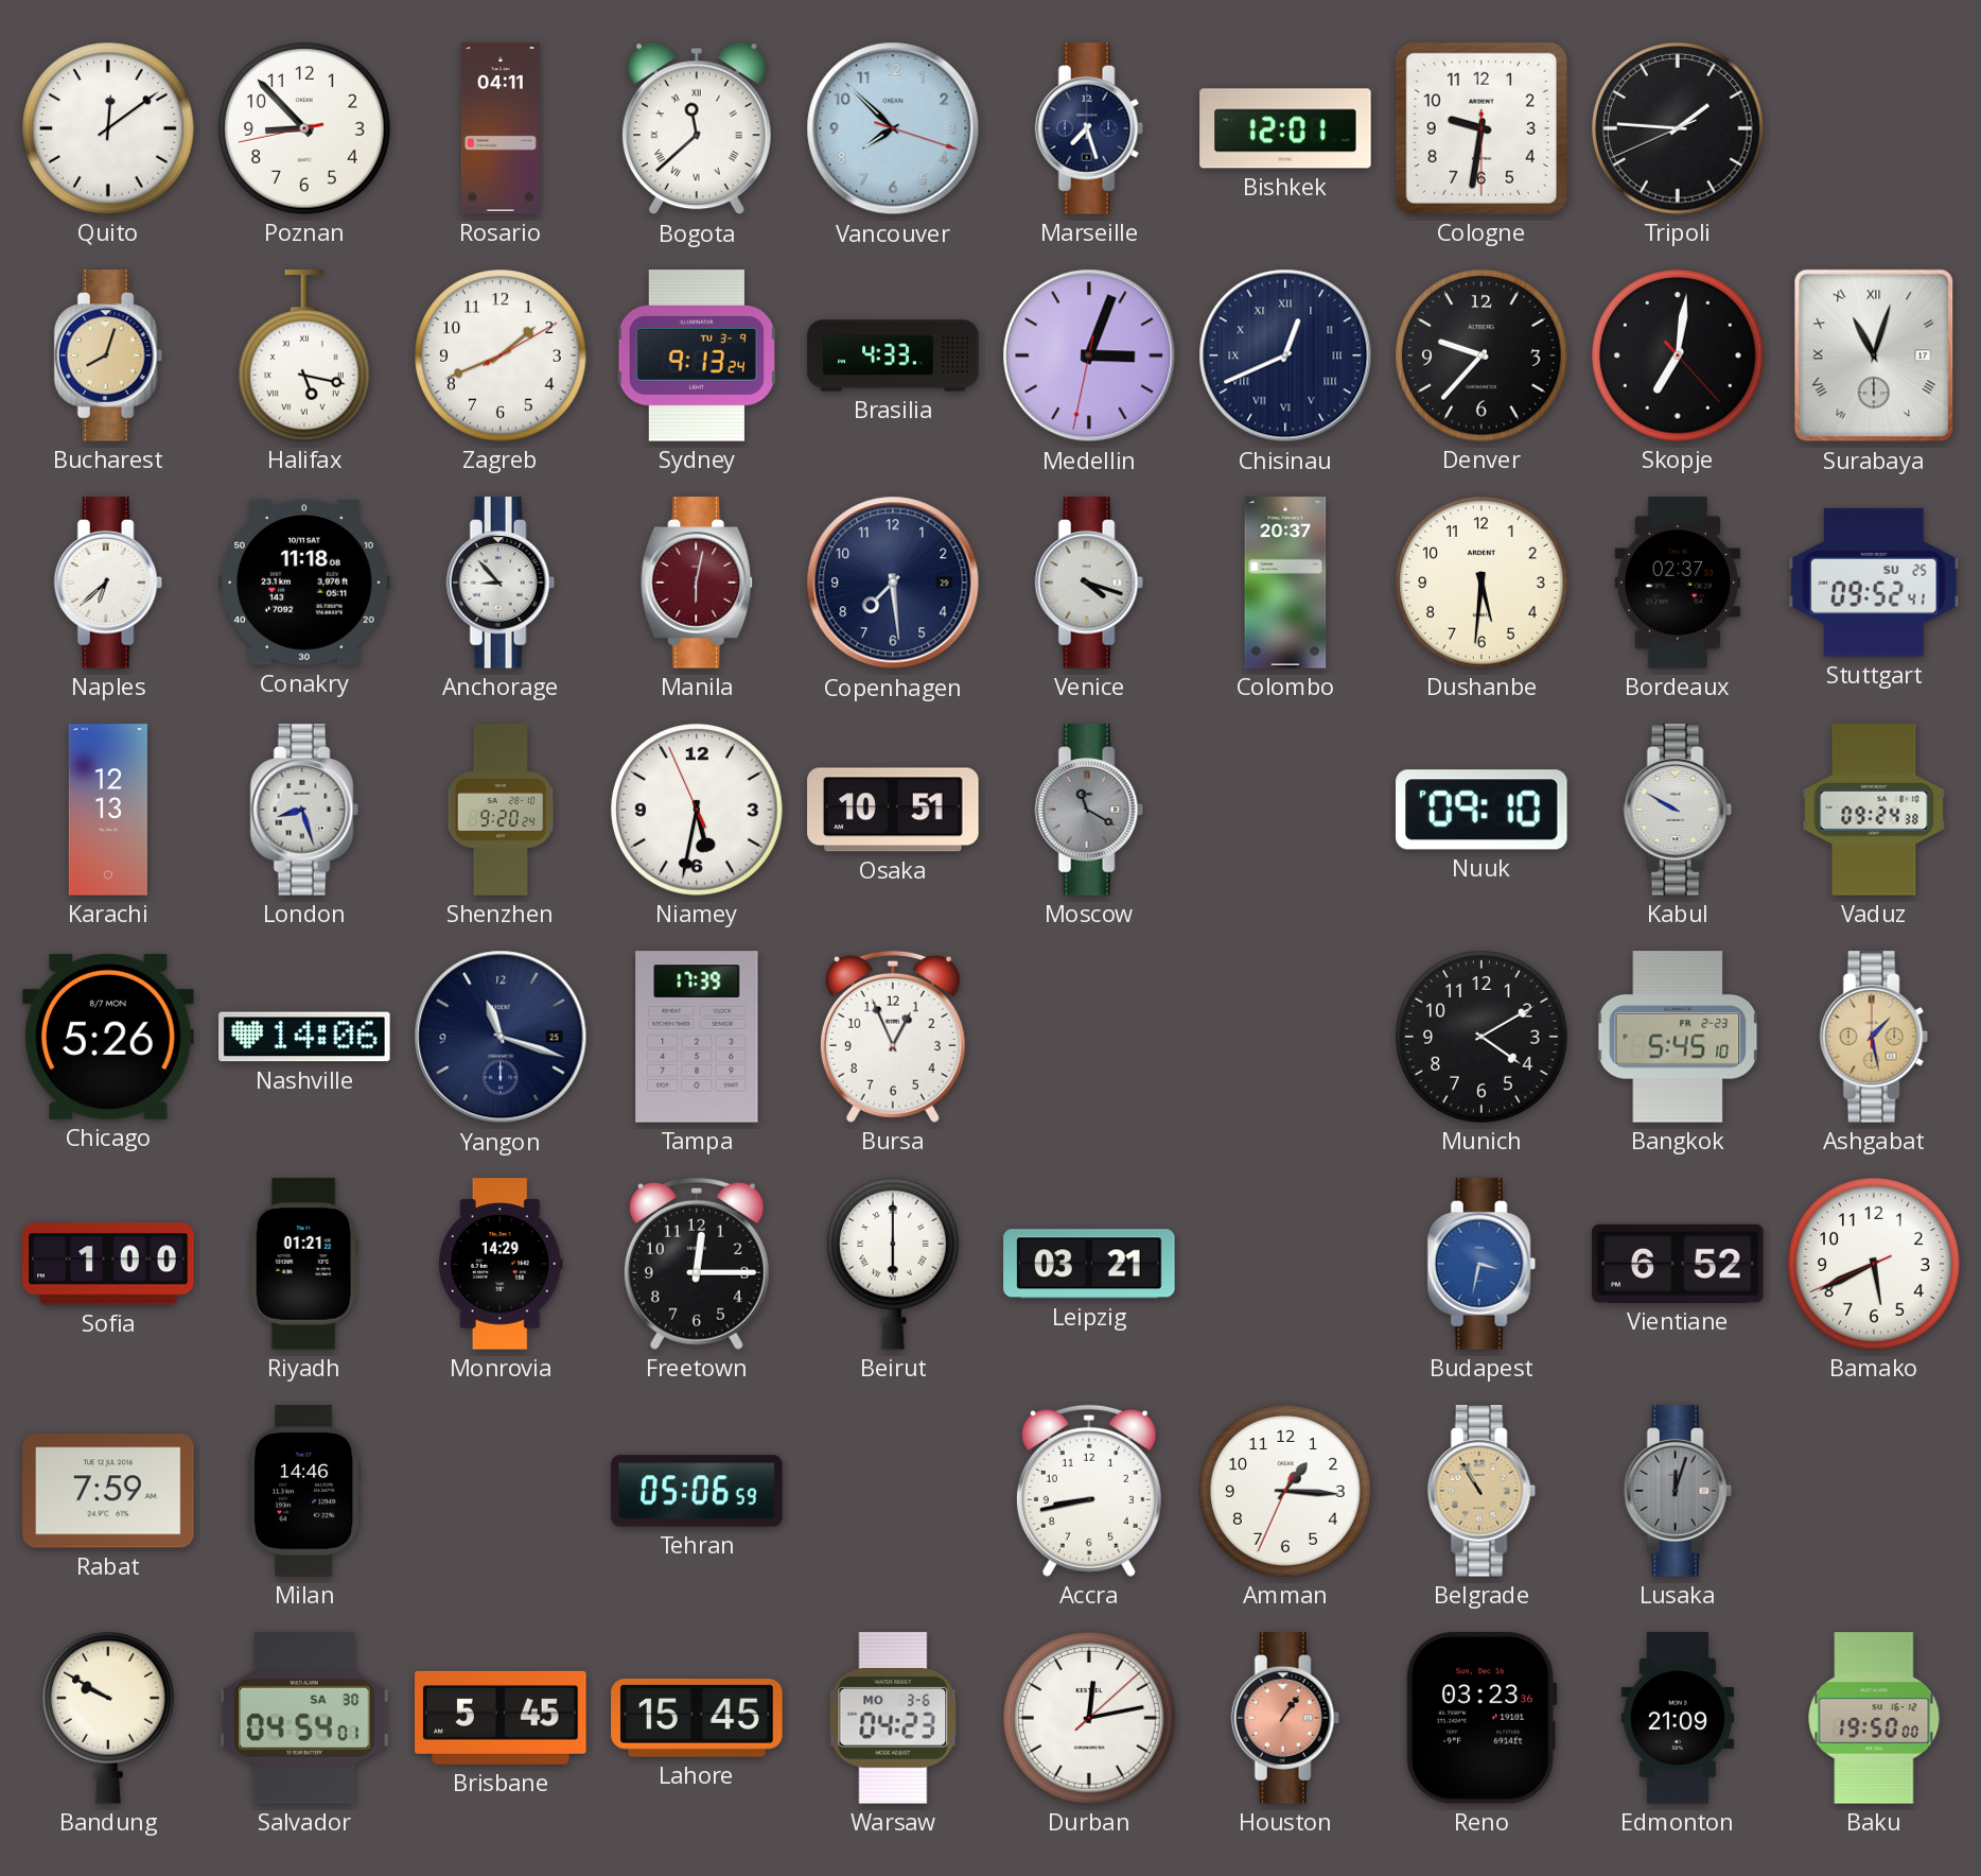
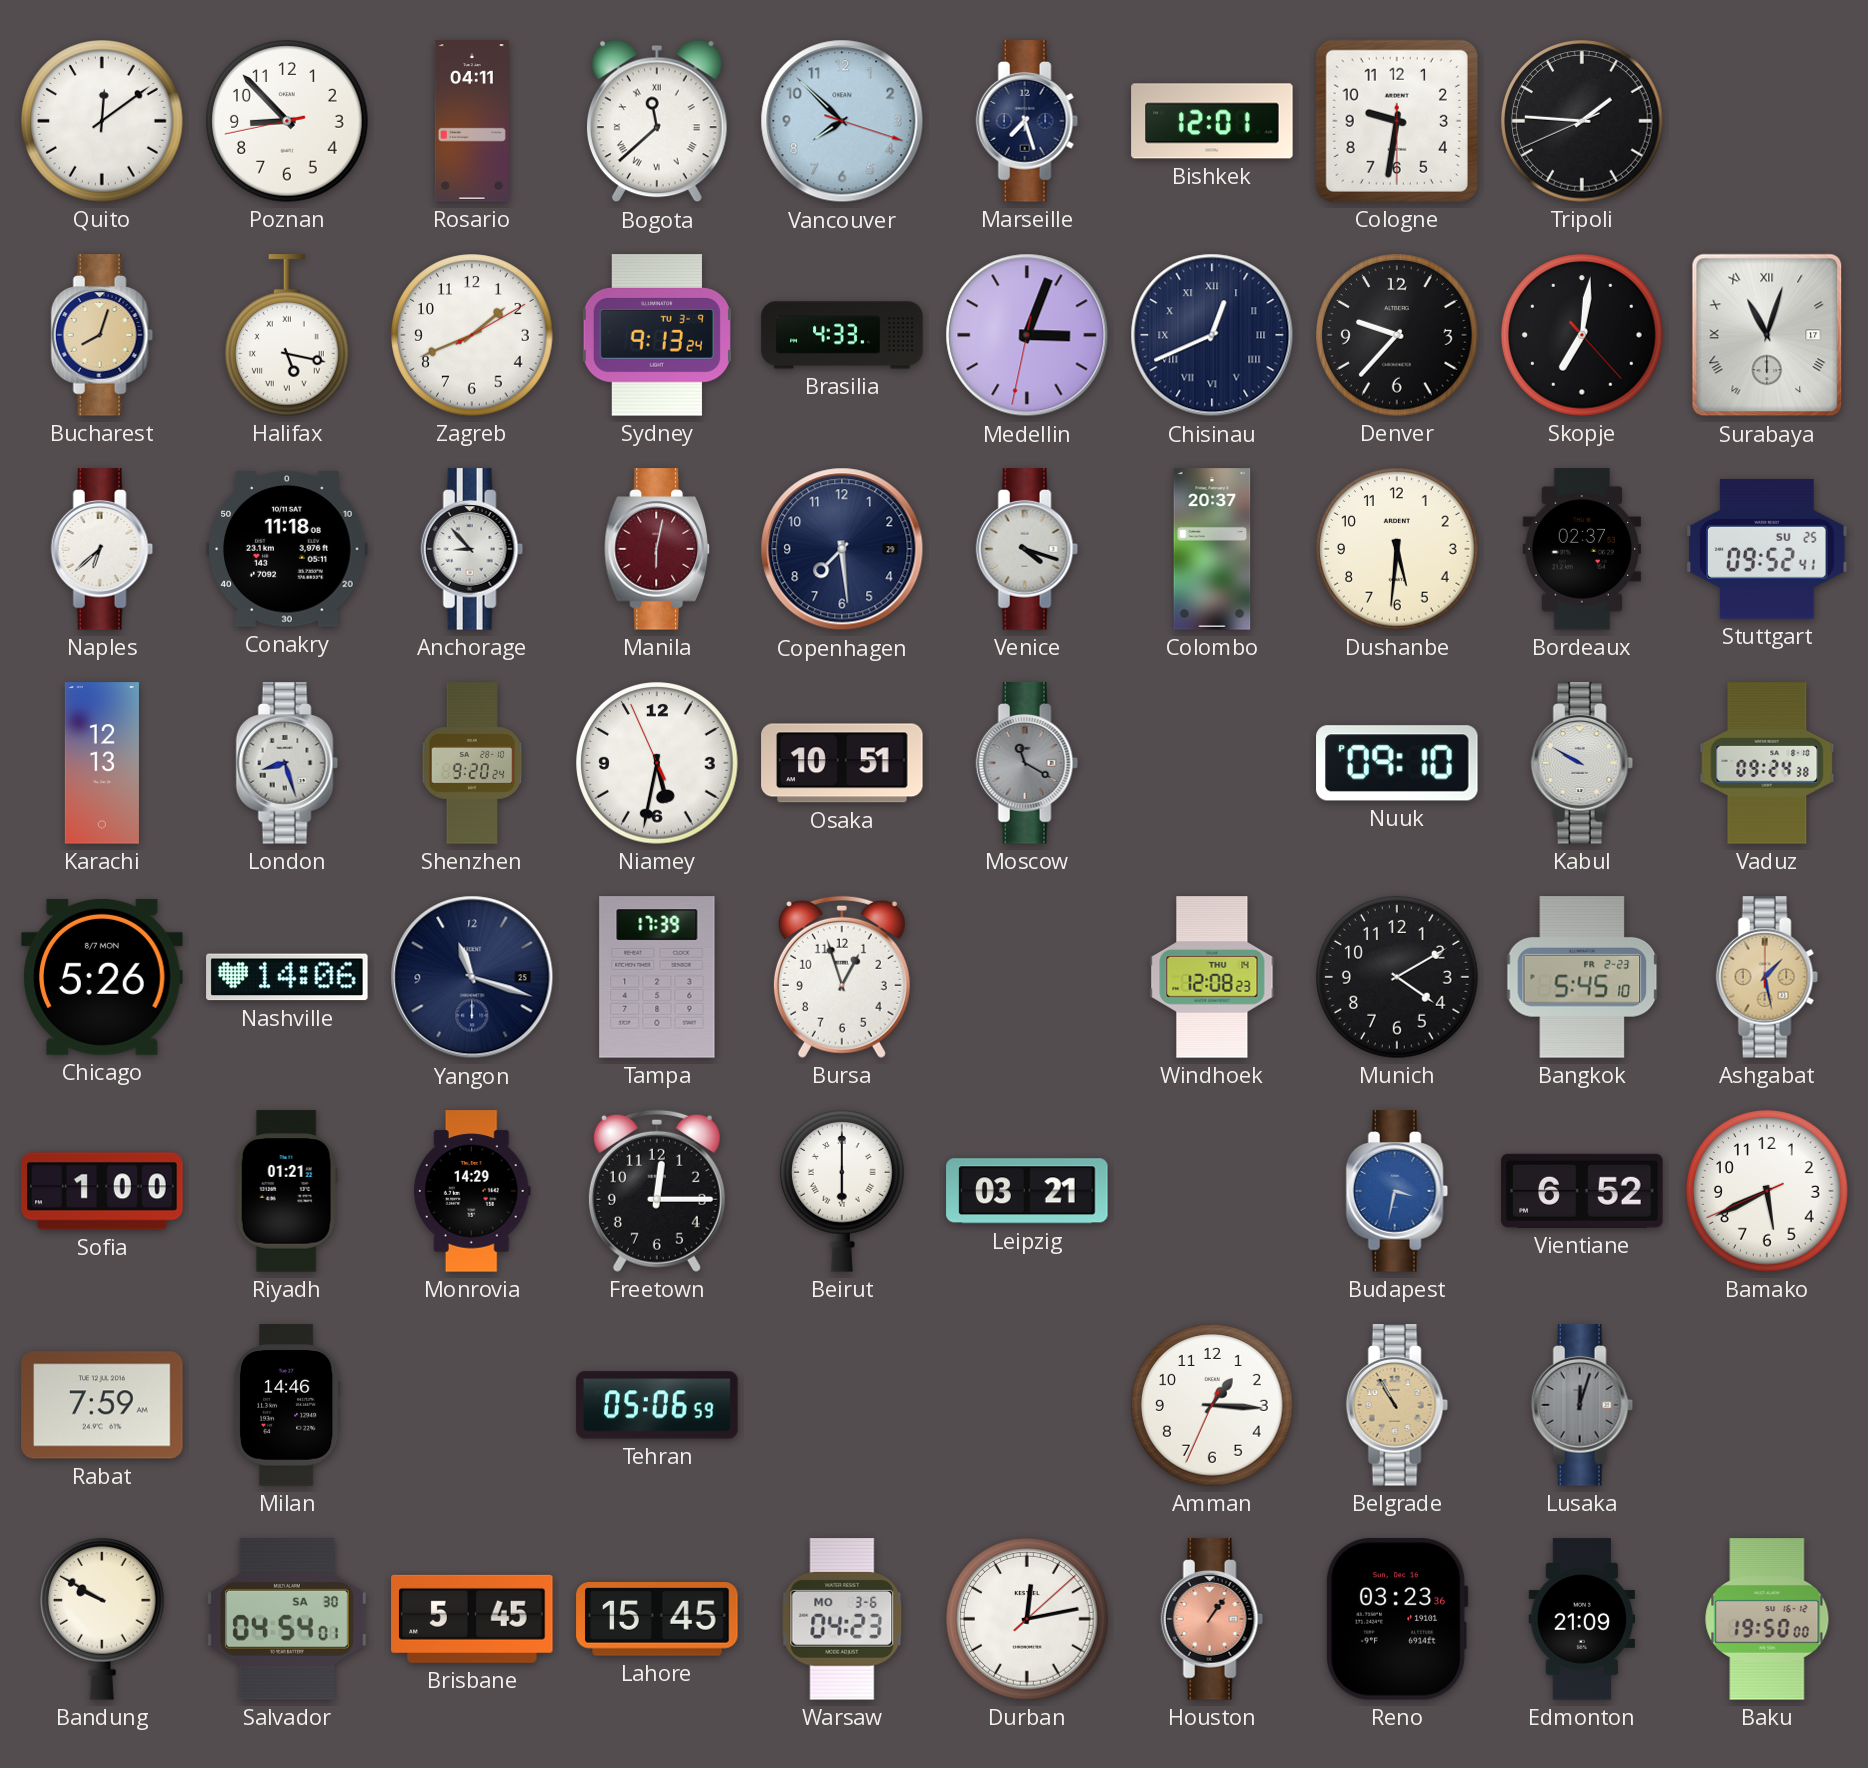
Bursa: 12:56 -> 12:57 (842, 977)
Windhoek: none -> 12:08 (1212, 977)
Accra: 8:43 -> none (1089, 1491)
